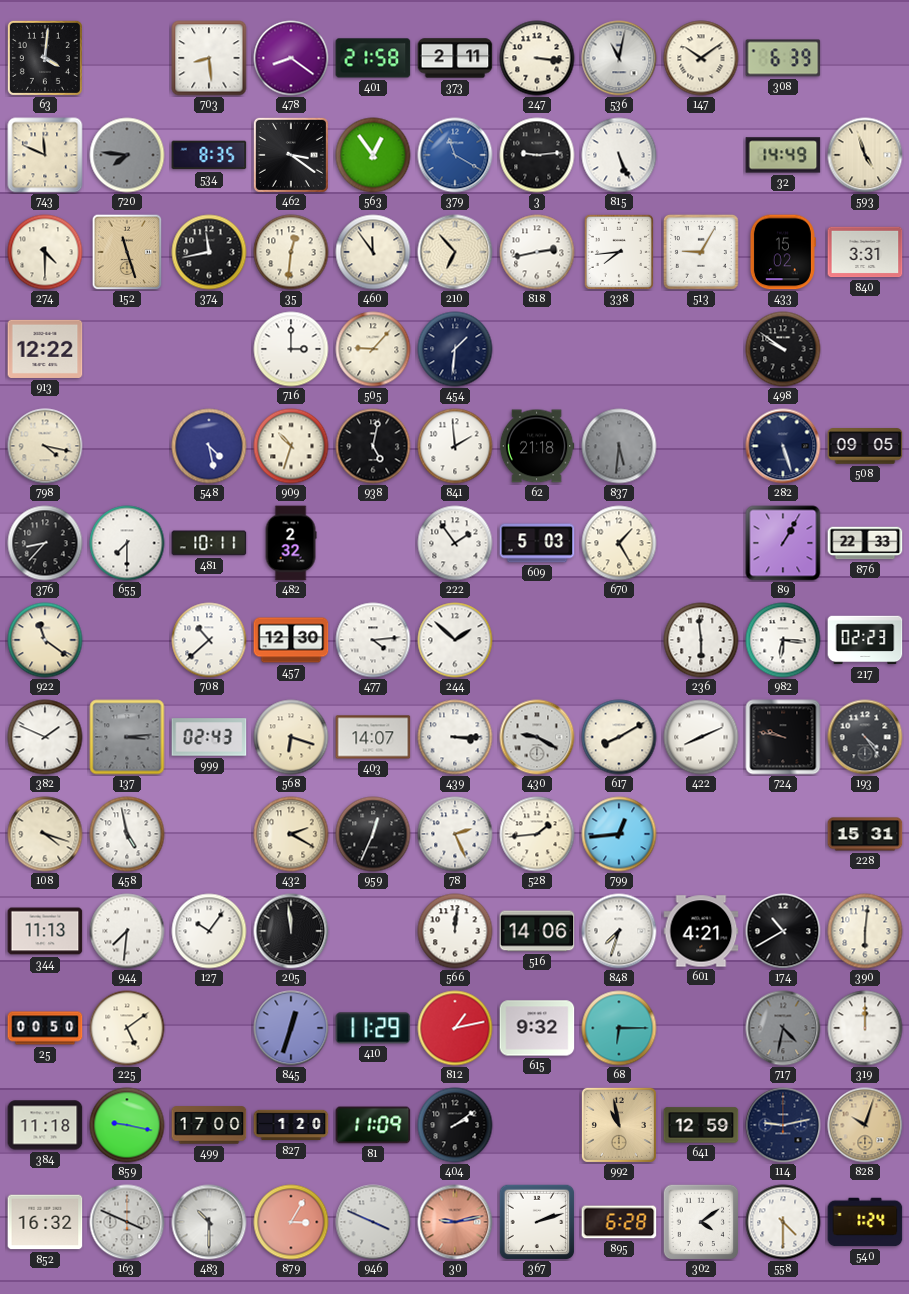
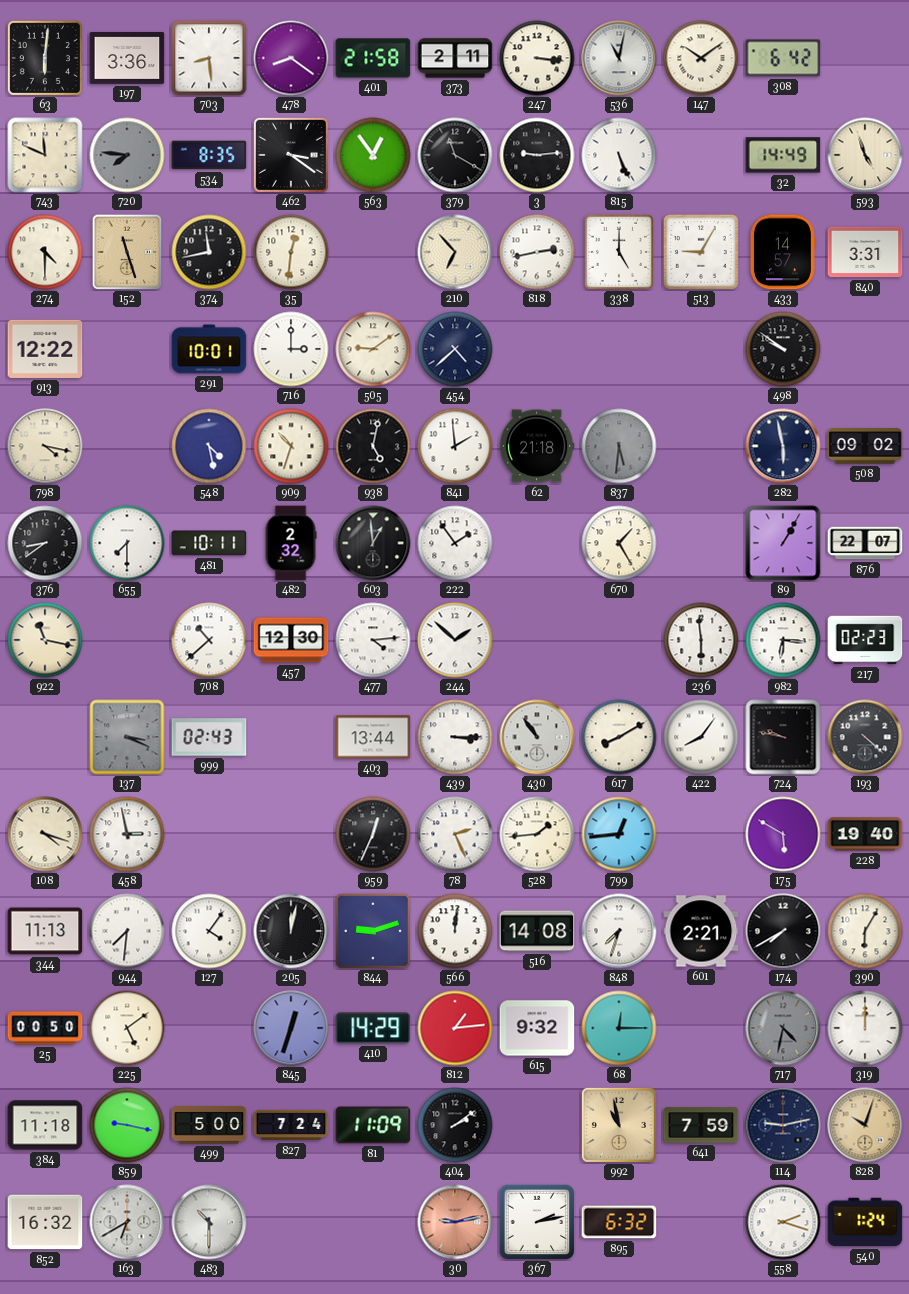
63: 4:01 -> 6:01 (45, 58)
197: none -> 3:36 (127, 58)
308: 6:39 -> 6:42 (783, 58)
379 dial: blue -> black (455, 155)
460: 11:54 -> none (373, 252)
338: 7:44 -> 5:00 (619, 252)
433: 15:02 -> 14:57 (782, 252)
291: none -> 10:01 (209, 349)
505: 9:07 -> 9:09 (373, 349)
454: 1:31 -> 4:38 (455, 349)
282: 5:27 -> 5:58 (783, 446)
508: 09:05 -> 09:02 (865, 446)
376: 8:37 -> 8:39 (45, 543)
603: none -> 12:59 (373, 543)
609: 5:03 -> none (537, 543)
876: 22:33 -> 22:07 (865, 543)
922: 11:21 -> 11:17 (45, 640)
382: 1:49 -> none (45, 737)
137: 3:14 -> 3:19 (127, 737)
568: 6:18 -> none (291, 737)
403: 14:07 -> 13:44 (373, 737)
430: 9:20 -> 10:54 (537, 737)
422: 8:11 -> 8:06 (701, 737)
193: 4:24 -> 4:22 (865, 737)
458: 4:58 -> 2:58 (127, 834)
432: 2:20 -> none (291, 834)
175: none -> 5:50 (783, 834)
228: 15:31 -> 19:40 (865, 834)
127: 10:06 -> 4:06 (209, 931)
205: 11:59 -> 12:02 (291, 931)
844: none -> 9:12 (373, 931)
516: 14:06 -> 14:08 (537, 931)
601: 4:21 -> 2:21 (701, 931)
174: 10:40 -> 7:40 (783, 931)
390: 6:01 -> 6:05 (865, 931)
410: 11:29 -> 14:29 (373, 1028)
812: 1:13 -> 1:14 (455, 1028)
68: 6:15 -> 12:15 (619, 1028)
499: 17:00 -> 5:00 (209, 1125)
827: 1:20 -> 7:24 (291, 1125)
641: 12:59 -> 7:59 (701, 1125)
163: 3:49 -> 6:40 (127, 1222)
879: 3:05 -> none (291, 1222)
946: 3:49 -> none (373, 1222)
367: 2:12 -> 2:13 (537, 1222)
895: 6:28 -> 6:32 (619, 1222)
302: 4:09 -> none (701, 1222)
558: 4:30 -> 2:18 (783, 1222)
